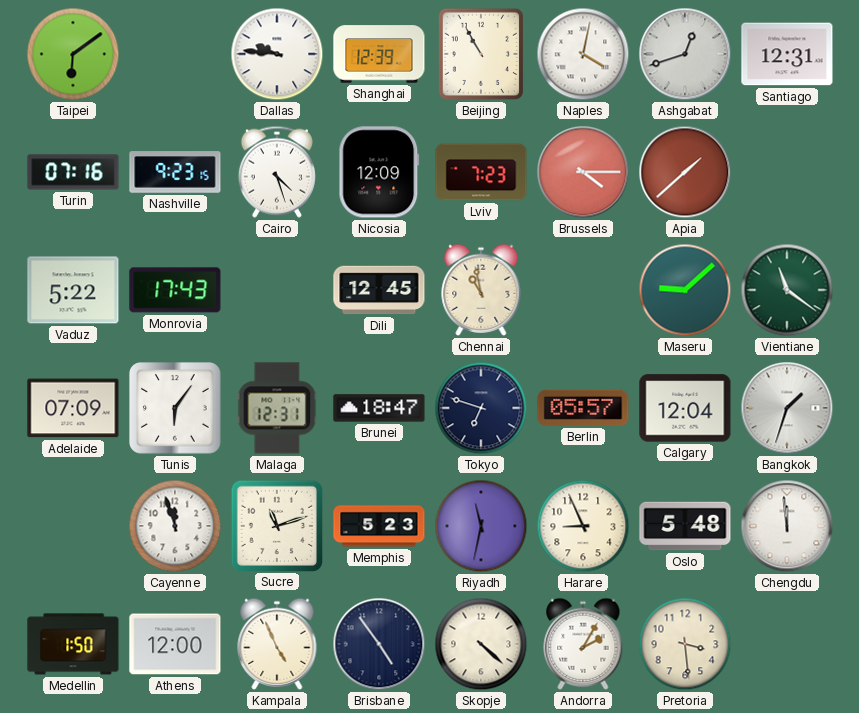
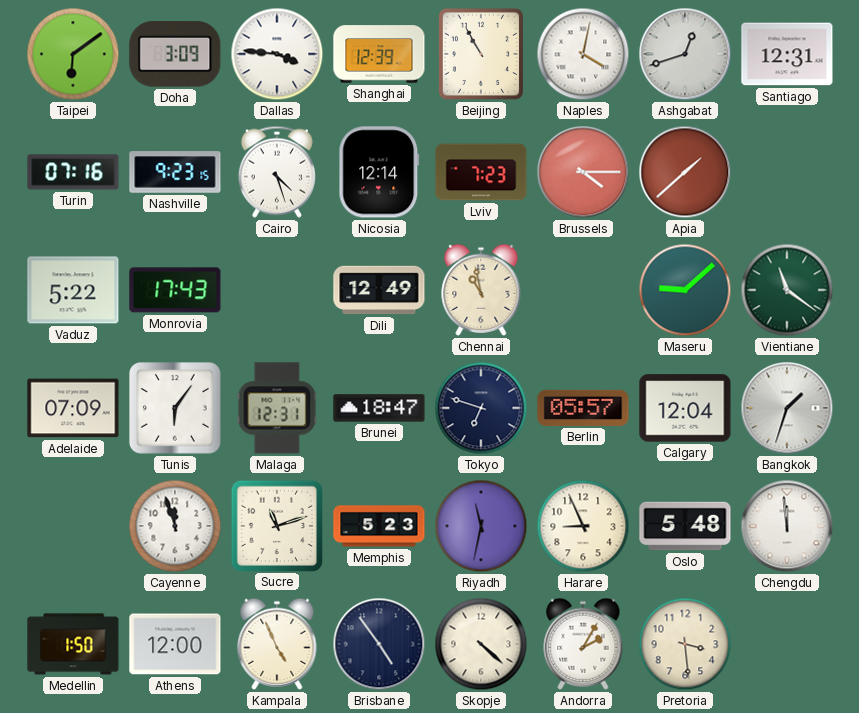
Doha: none -> 3:09 (175, 54)
Dallas: 9:46 -> 3:46 (277, 54)
Nicosia: 12:09 -> 12:14 (379, 172)
Dili: 12:45 -> 12:49 (379, 290)
